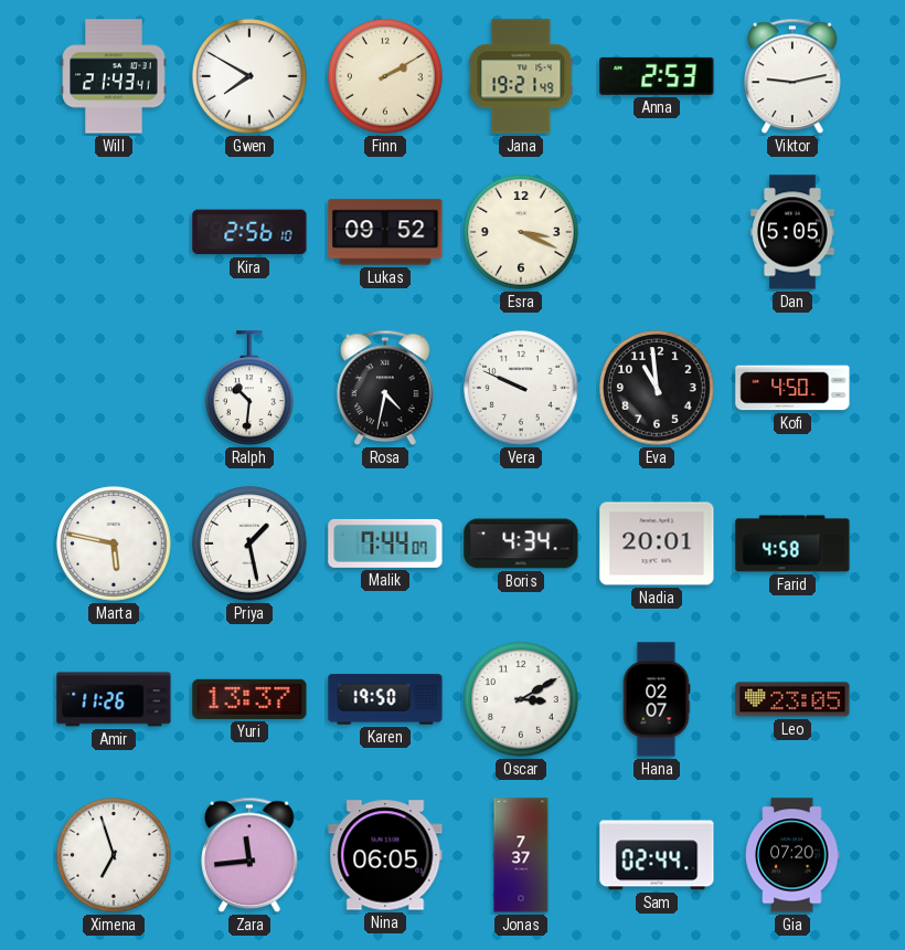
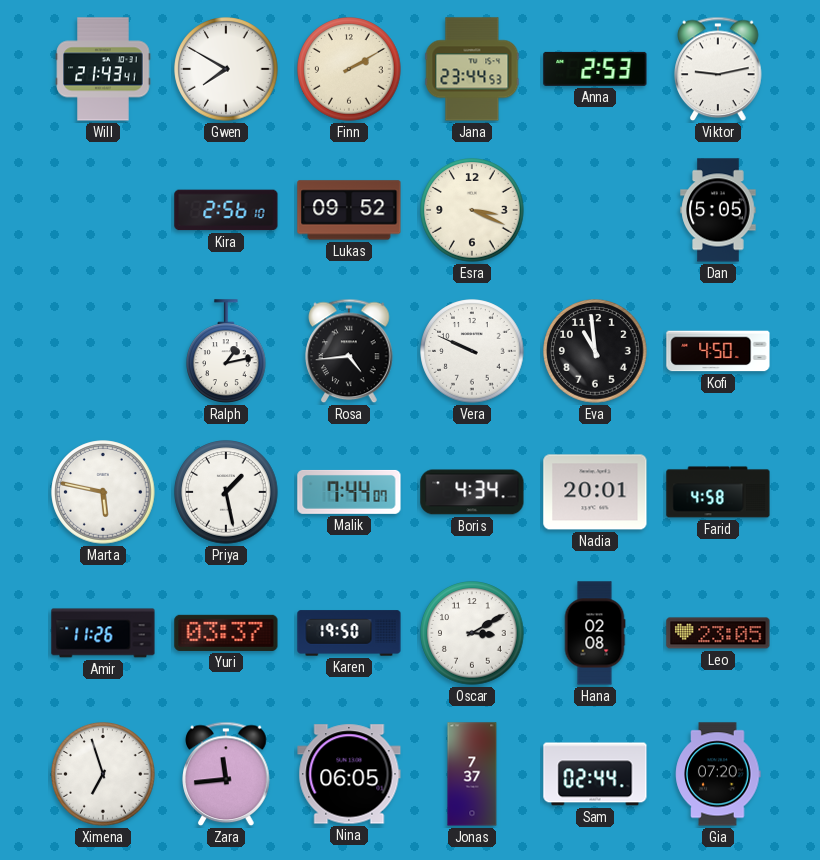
Jana: 19:21 -> 23:44 (472, 69)
Ralph: 10:31 -> 1:13 (227, 351)
Rosa: 4:32 -> 4:44 (349, 351)
Yuri: 13:37 -> 03:37 (226, 633)
Hana: 02:07 -> 02:08 (595, 633)
